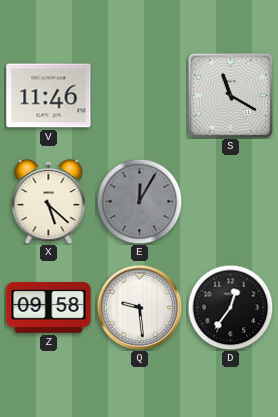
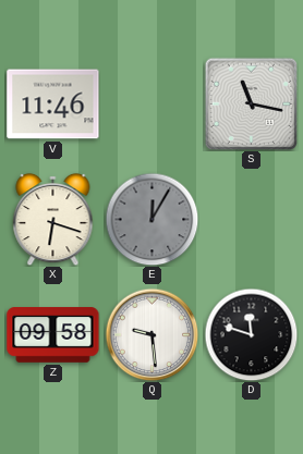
S: 11:20 -> 11:17 (251, 103)
X: 5:22 -> 6:18 (53, 219)
D: 12:36 -> 11:48 (251, 334)
